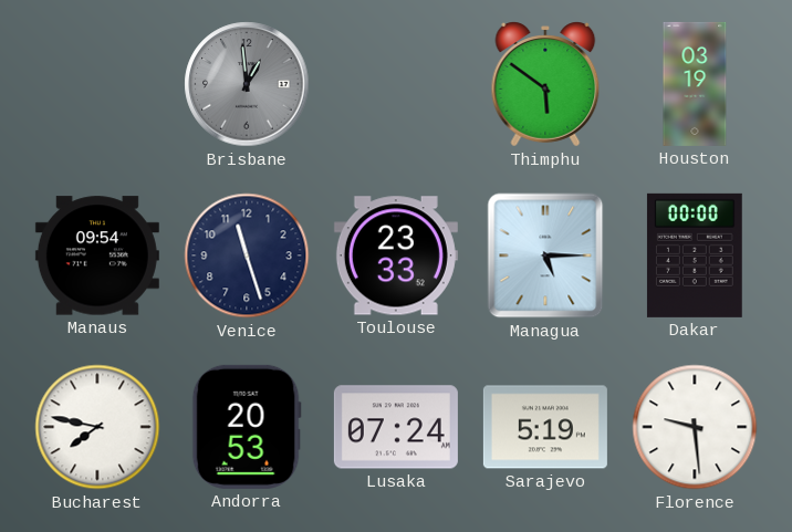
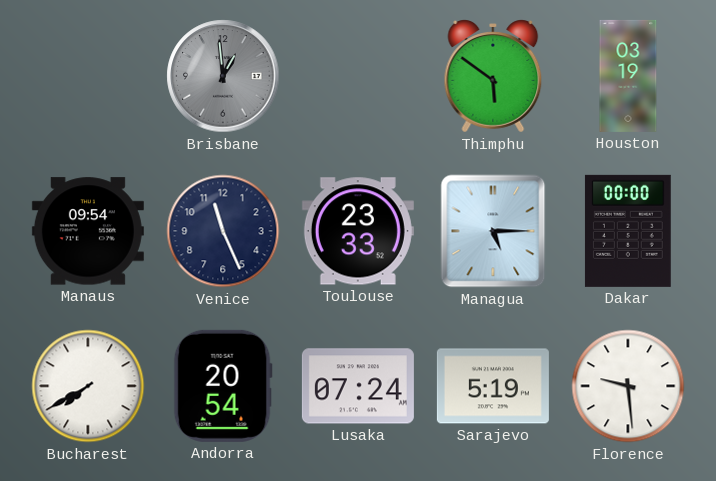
Venice: 11:27 -> 11:26 (223, 231)
Bucharest: 7:47 -> 7:40 (88, 386)
Andorra: 20:53 -> 20:54 (223, 386)
